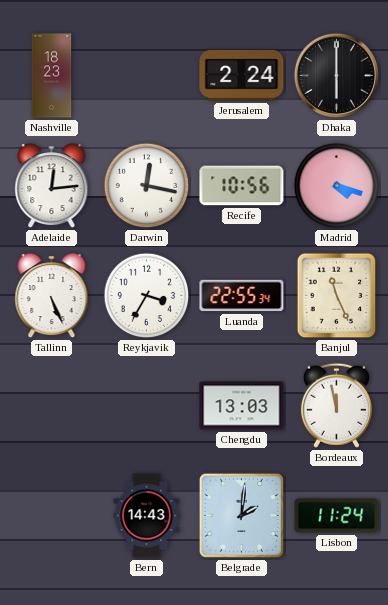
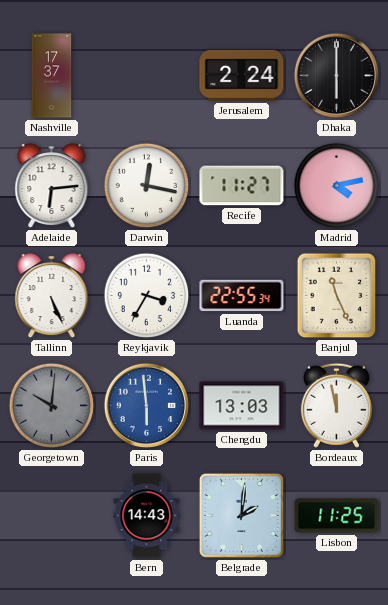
Nashville: 18:23 -> 17:37 (52, 76)
Adelaide: 12:14 -> 6:14 (52, 186)
Recife: 10:56 -> 11:27 (242, 186)
Madrid: 4:18 -> 4:13 (337, 186)
Georgetown: none -> 10:01 (52, 406)
Paris: none -> 5:59 (146, 405)
Lisbon: 11:24 -> 11:25 (337, 516)
